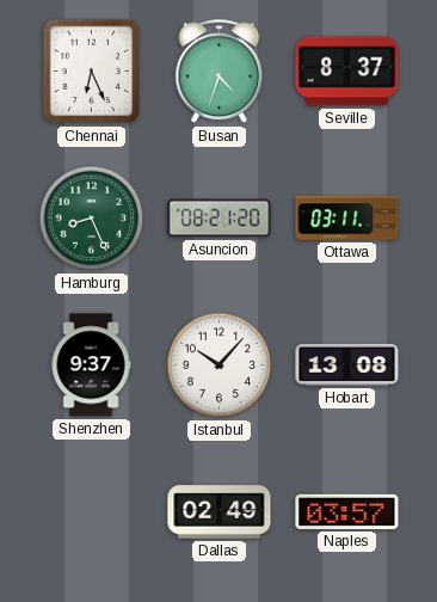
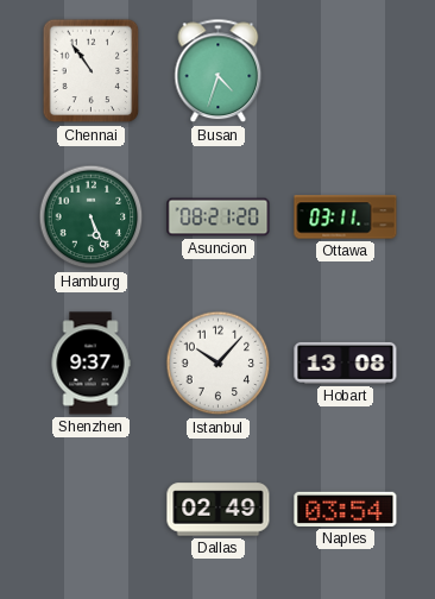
Chennai: 6:26 -> 10:54 (92, 71)
Seville: 8:37 -> none (347, 72)
Hamburg: 8:26 -> 5:26 (92, 217)
Naples: 03:57 -> 03:54 (346, 509)
